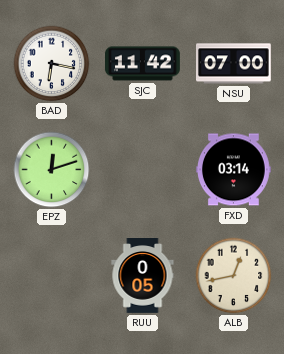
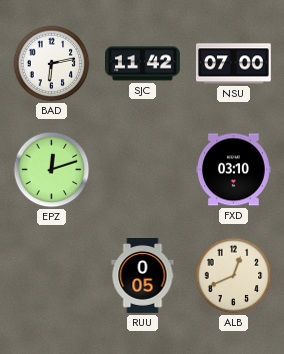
BAD: 6:17 -> 6:13 (52, 64)
FXD: 03:14 -> 03:10 (234, 170)
ALB: 12:43 -> 12:41 (234, 276)
